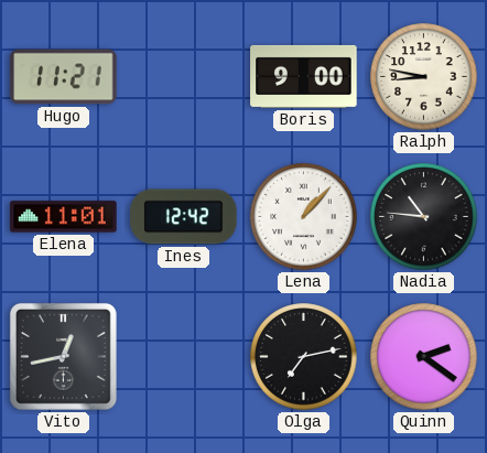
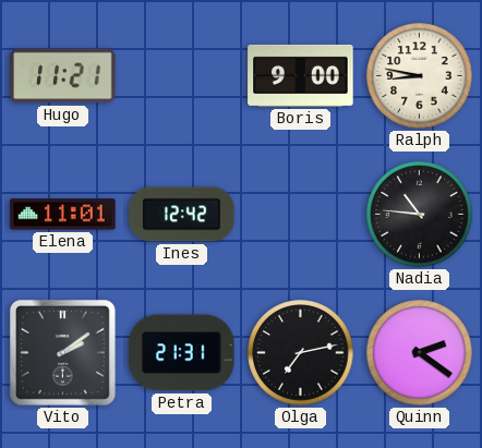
Lena: 1:07 -> none (304, 217)
Vito: 12:43 -> 2:09 (62, 352)
Petra: none -> 21:31 (182, 353)
